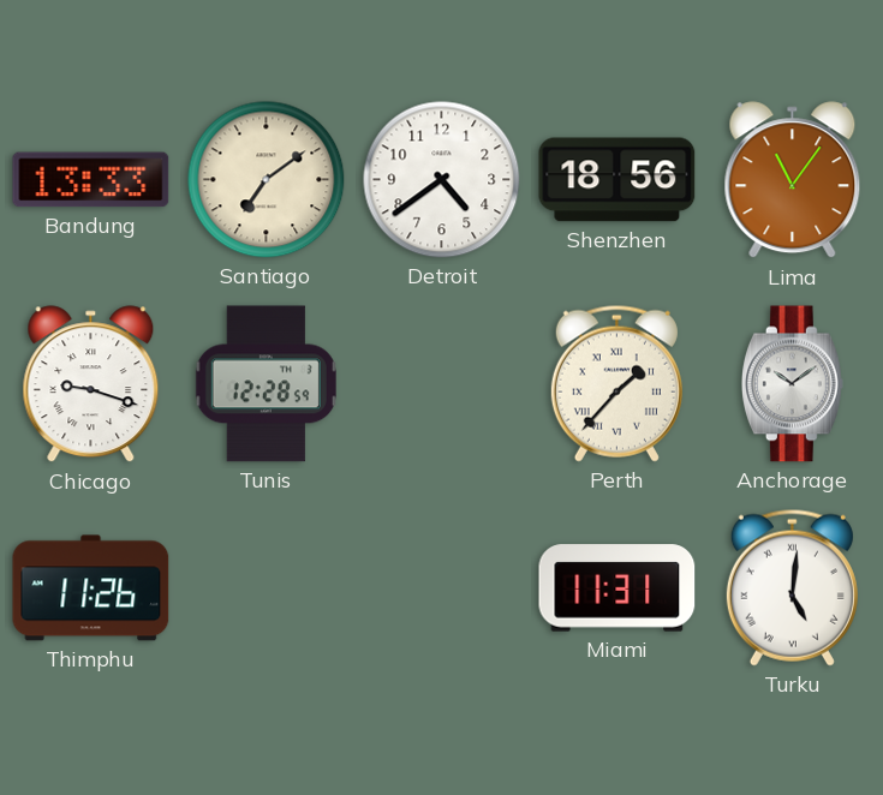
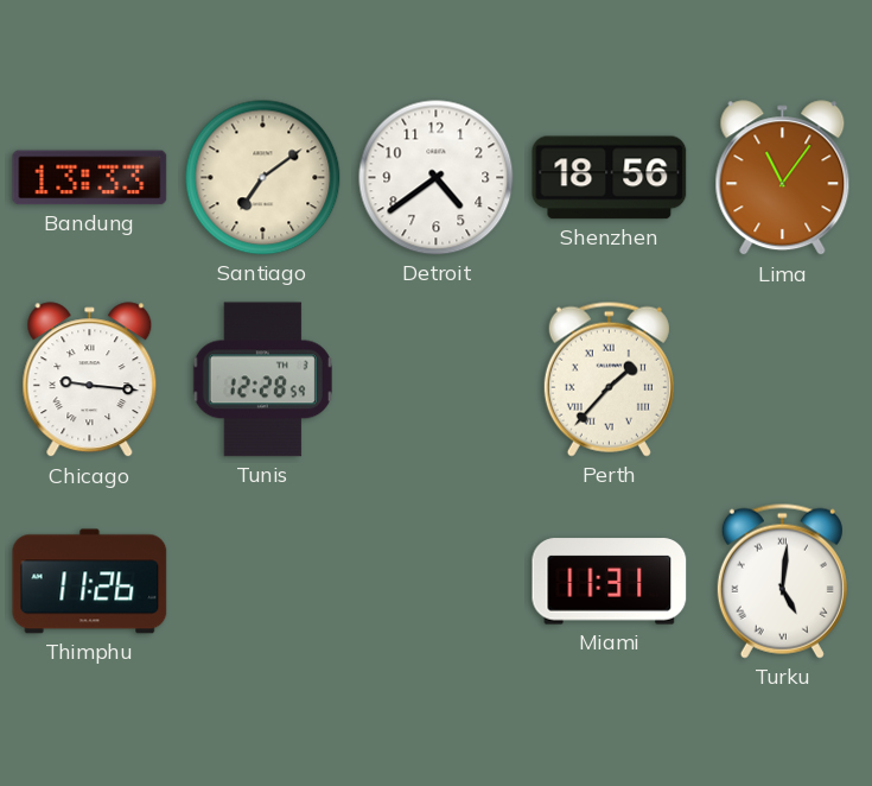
Chicago: 9:18 -> 9:16 (90, 380)
Anchorage: 10:09 -> none (792, 384)
